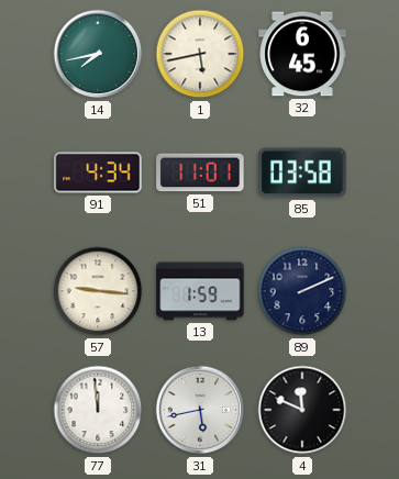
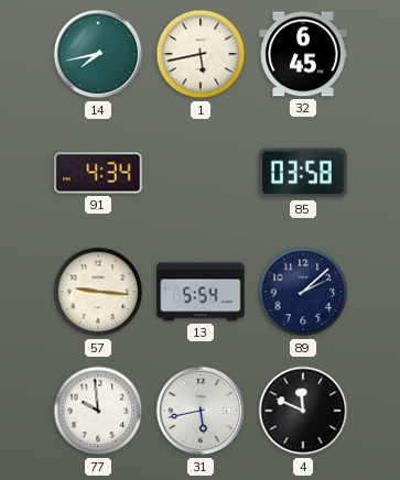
51: 11:01 -> none (200, 172)
13: 1:59 -> 5:54 (201, 292)
89: 2:11 -> 2:08 (303, 292)
77: 11:59 -> 9:59 (98, 411)
